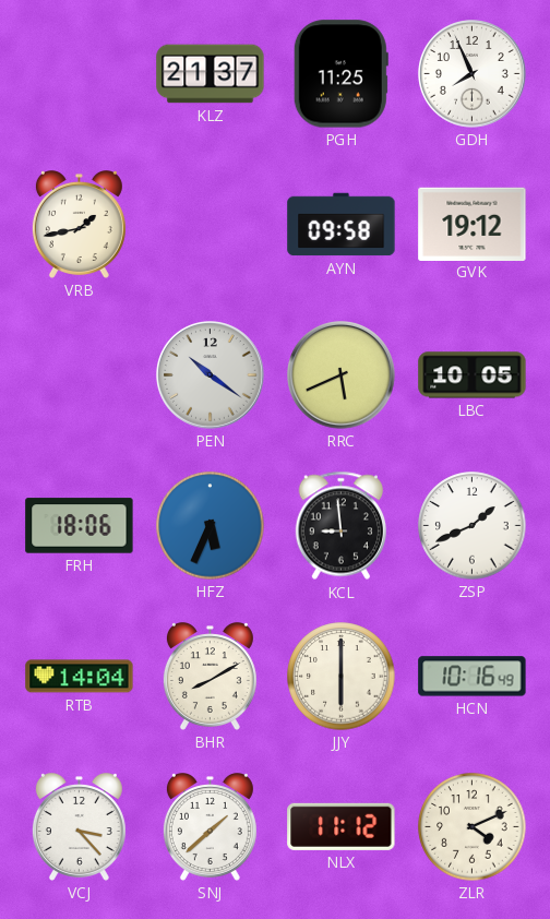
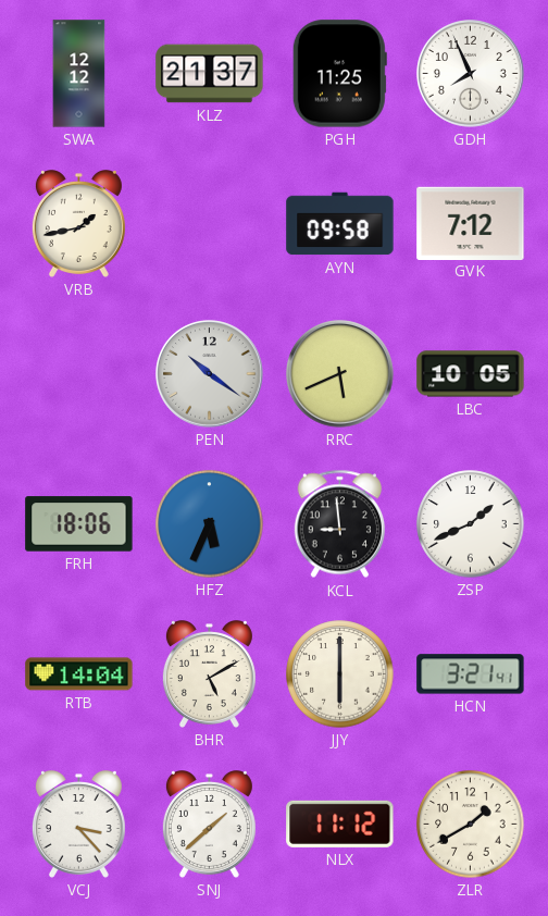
SWA: none -> 12:12 (79, 74)
GVK: 19:12 -> 7:12 (471, 223)
BHR: 8:10 -> 5:10 (209, 674)
HCN: 10:16 -> 3:21 (471, 674)
ZLR: 4:11 -> 1:40 (471, 825)
